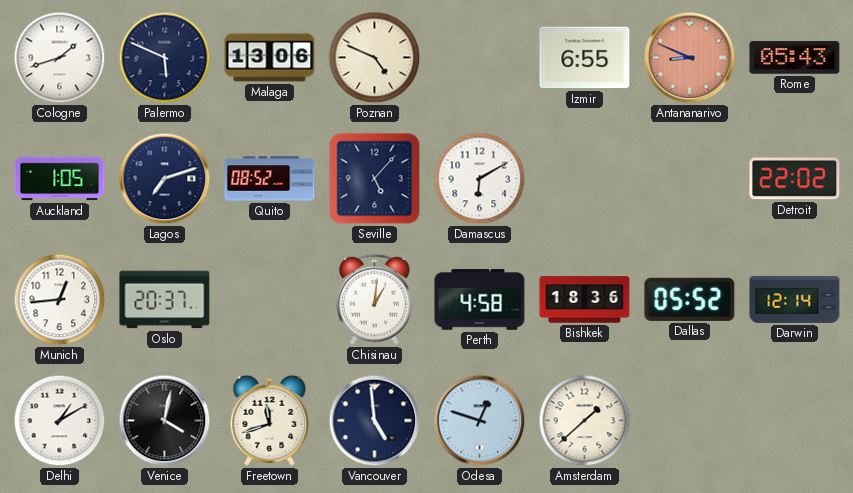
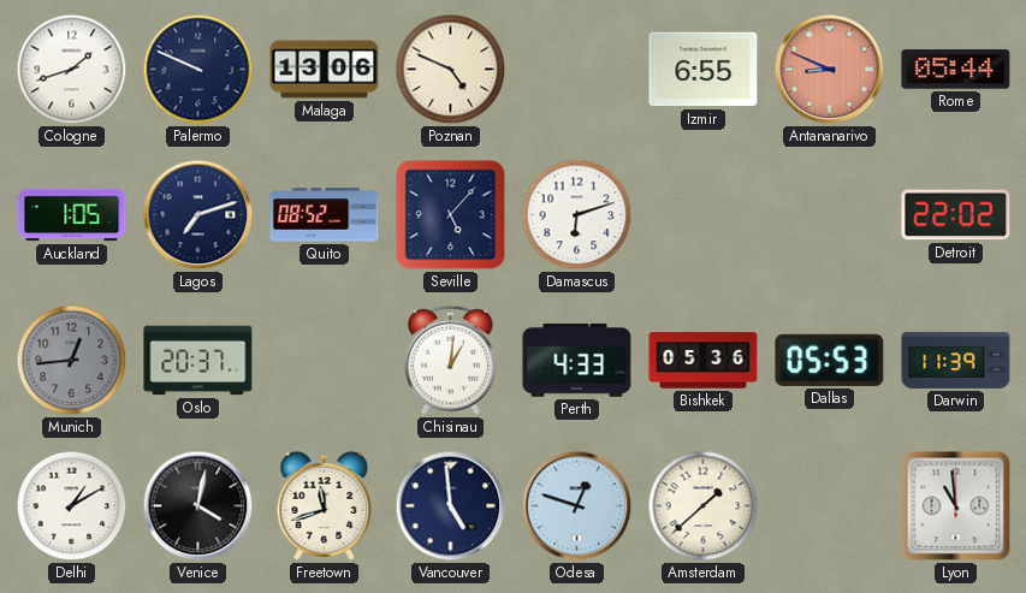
Palermo: 5:49 -> 9:49 (198, 70)
Rome: 05:43 -> 05:44 (956, 70)
Damascus: 6:10 -> 6:12 (577, 215)
Munich dial: white -> grey (72, 361)
Perth: 4:58 -> 4:33 (577, 361)
Bishkek: 18:36 -> 05:36 (704, 361)
Dallas: 05:52 -> 05:53 (830, 360)
Darwin: 12:14 -> 11:39 (956, 360)
Lyon: none -> 10:59 (956, 506)
